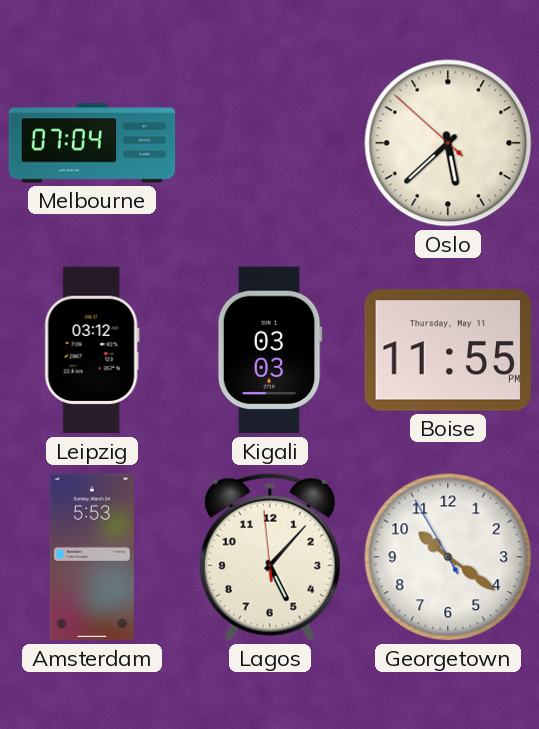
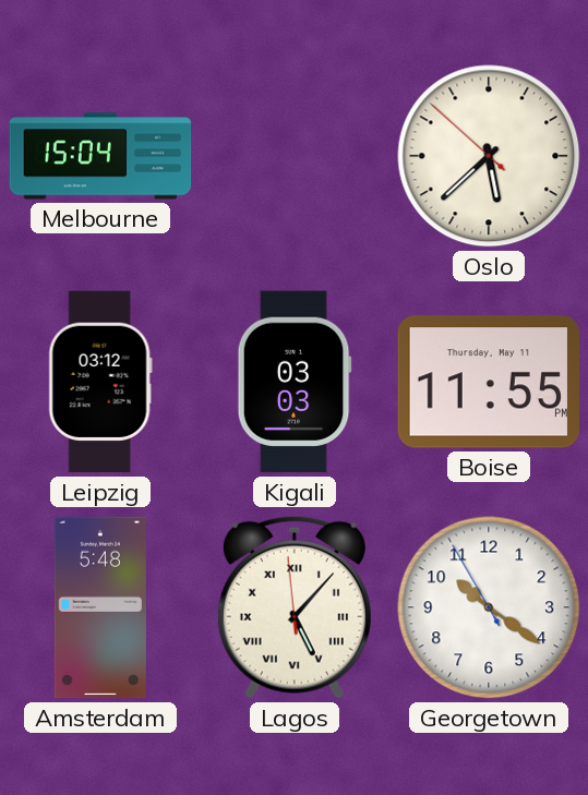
Melbourne: 07:04 -> 15:04 (100, 156)
Amsterdam: 5:53 -> 5:48 (100, 607)
Lagos numerals: Arabic -> Roman (295, 607)
